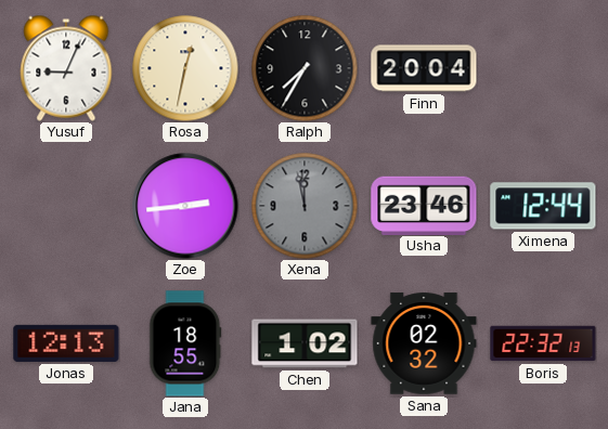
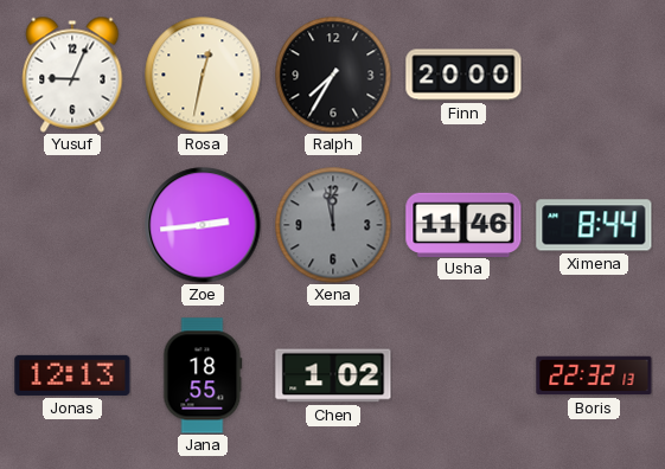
Finn: 20:04 -> 20:00 (463, 75)
Usha: 23:46 -> 11:46 (463, 224)
Ximena: 12:44 -> 8:44 (594, 225)
Sana: 02:32 -> none (424, 343)
